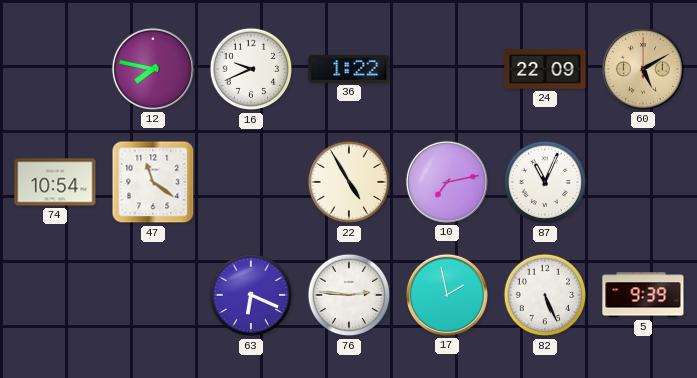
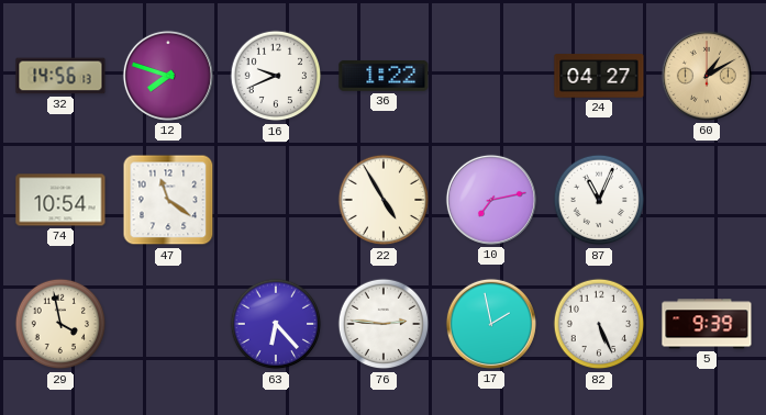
32: none -> 14:56 (60, 76)
12: 7:47 -> 7:48 (168, 76)
24: 22:09 -> 04:27 (599, 76)
60: 5:10 -> 1:10 (707, 76)
29: none -> 3:58 (60, 324)
63: 6:19 -> 6:23 (276, 324)
